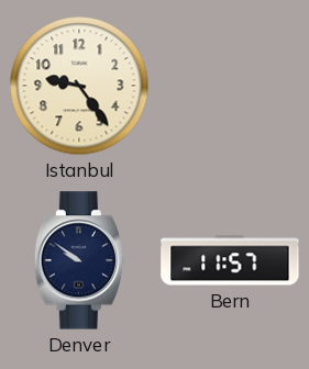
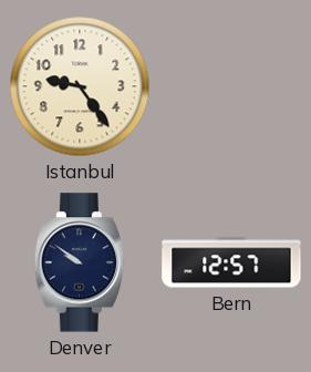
Bern: 11:57 -> 12:57 (231, 262)
